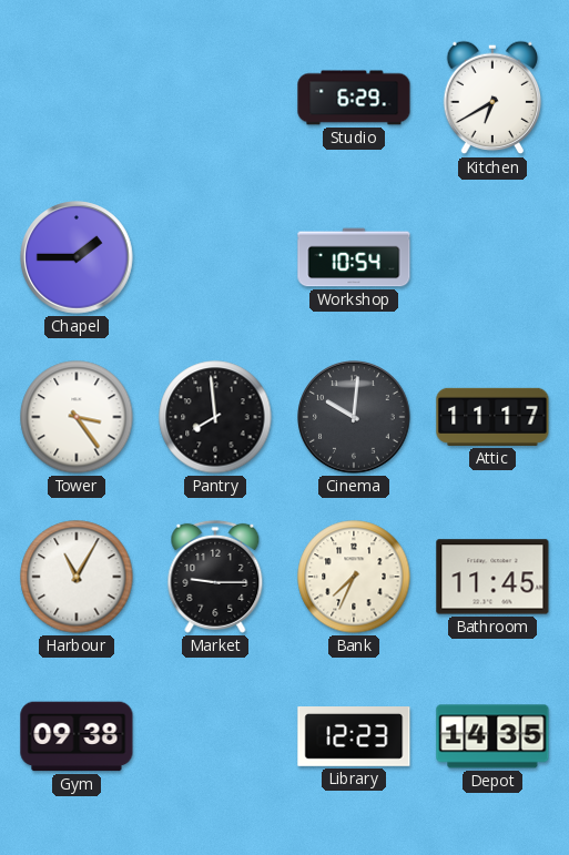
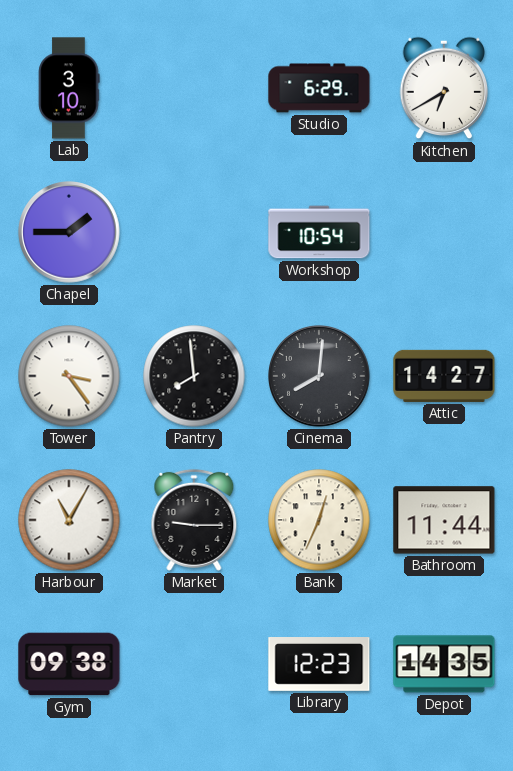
Lab: none -> 3:10 (69, 88)
Cinema: 10:01 -> 8:01 (320, 377)
Attic: 11:17 -> 14:27 (444, 376)
Bank: 7:34 -> 12:34 (319, 520)
Bathroom: 11:45 -> 11:44 (444, 520)
